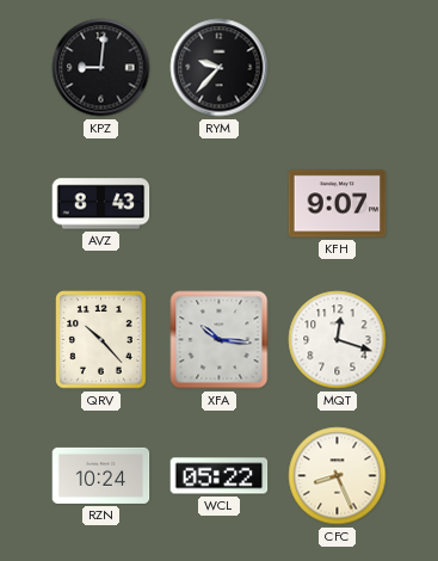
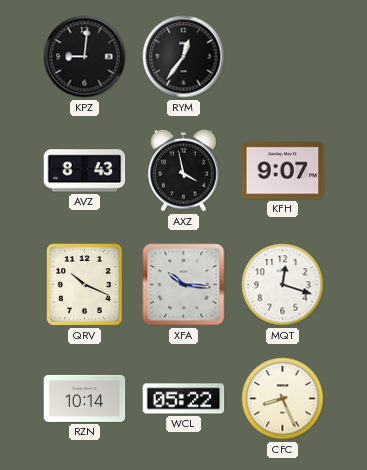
RYM: 9:37 -> 12:36 (184, 57)
AXZ: none -> 3:58 (184, 170)
QRV: 10:23 -> 10:19 (85, 285)
RZN: 10:24 -> 10:14 (85, 398)
